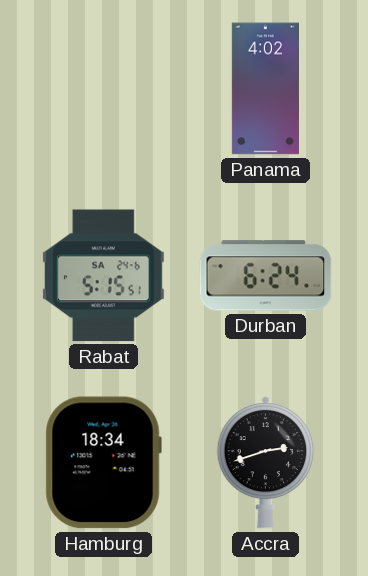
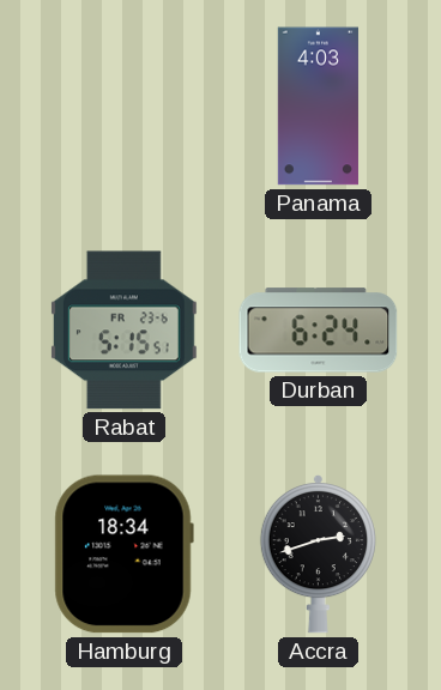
Panama: 4:02 -> 4:03 (318, 107)
Rabat date: SA 24-6 -> FR 23-6 (123, 331)
